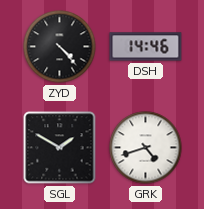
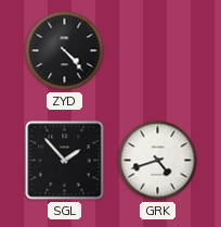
DSH: 14:46 -> none (146, 47)
SGL: 1:50 -> 1:53 (65, 161)
